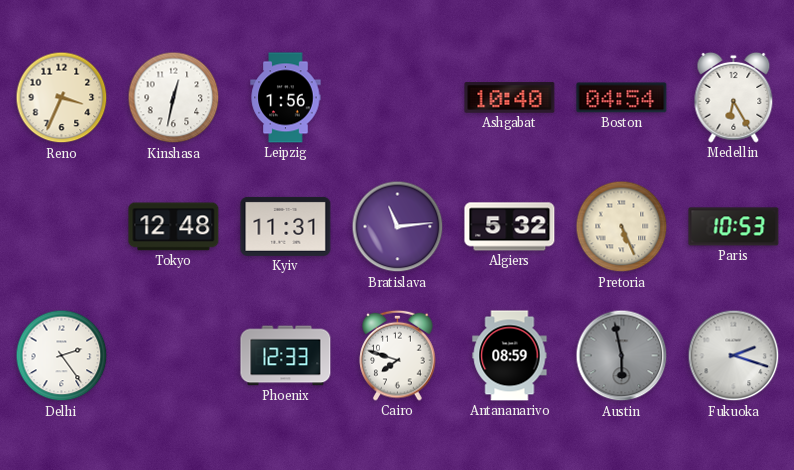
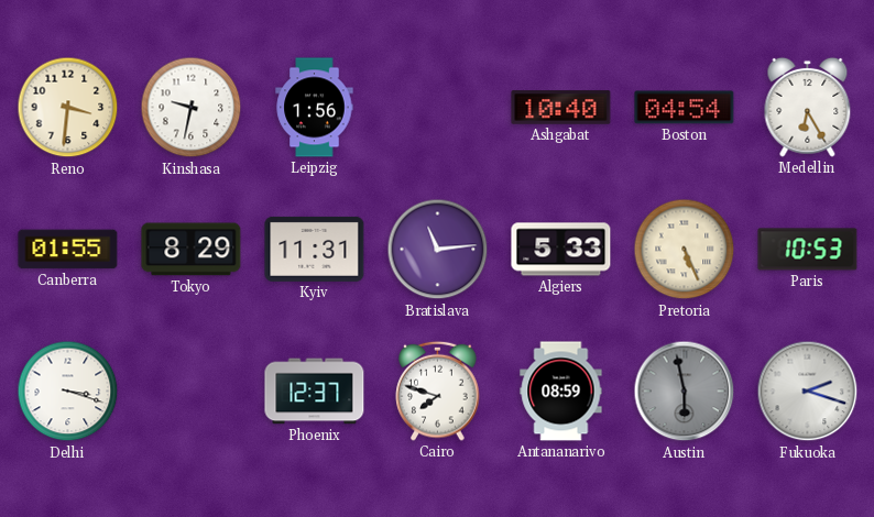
Reno: 3:34 -> 3:31 (68, 108)
Kinshasa: 12:32 -> 9:32 (192, 108)
Canberra: none -> 01:55 (68, 250)
Tokyo: 12:48 -> 8:29 (192, 250)
Algiers: 5:32 -> 5:33 (561, 250)
Delhi: 2:24 -> 3:18 (68, 392)
Phoenix: 12:33 -> 12:37 (315, 392)
